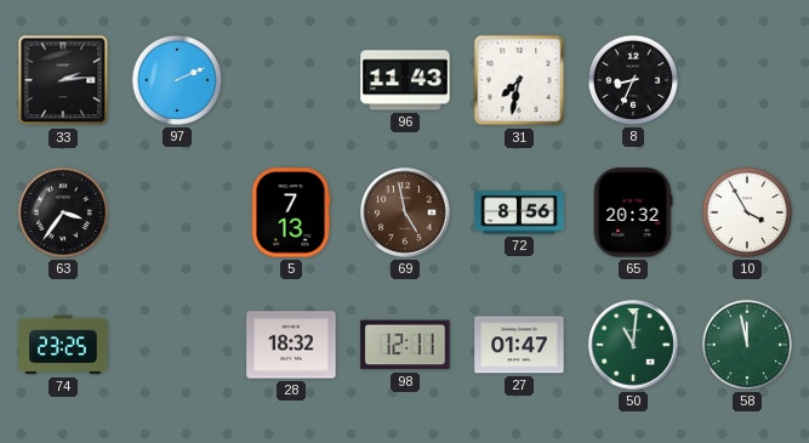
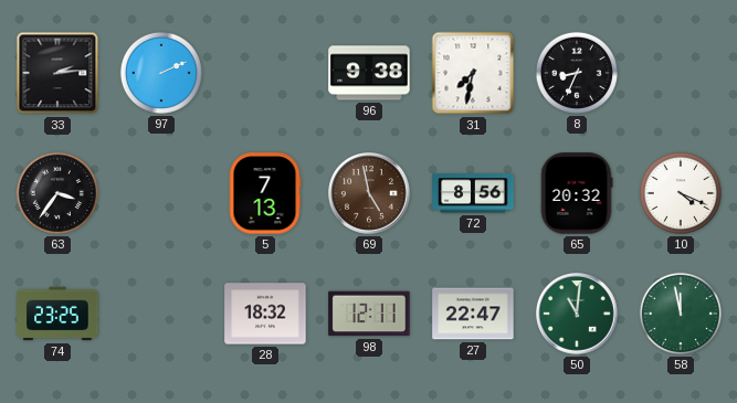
96: 11:43 -> 9:38 (369, 73)
10: 3:55 -> 4:19 (681, 193)
27: 01:47 -> 22:47 (473, 314)
